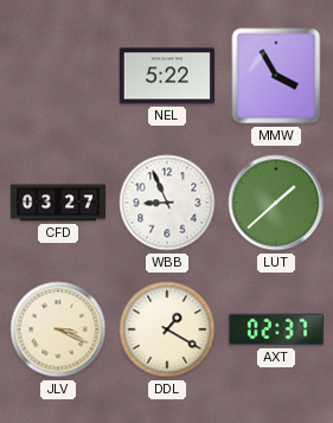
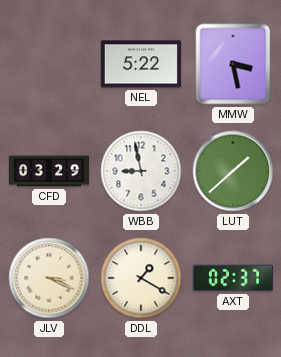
MMW: 3:55 -> 3:28 (233, 64)
CFD: 03:27 -> 03:29 (49, 171)
WBB: 8:56 -> 8:58 (141, 171)
